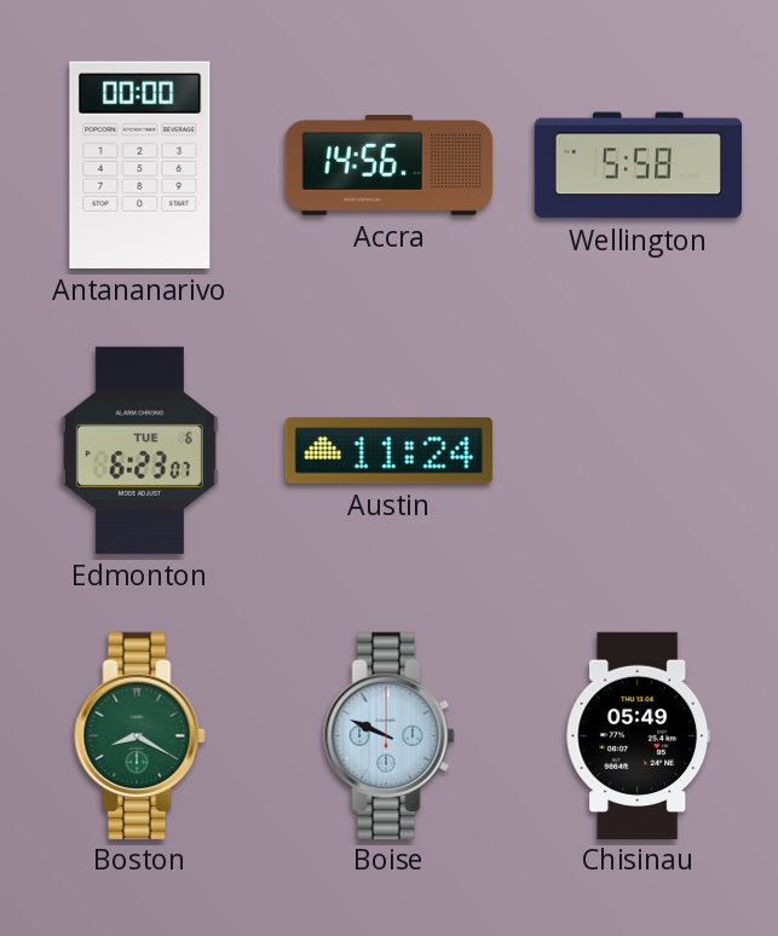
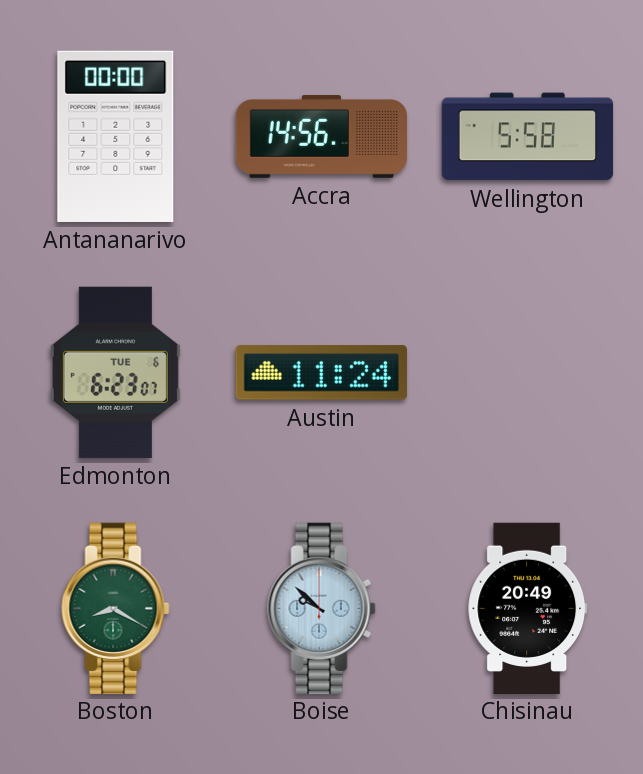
Boise: 9:49 -> 9:52 (322, 608)
Chisinau: 05:49 -> 20:49 (528, 608)
